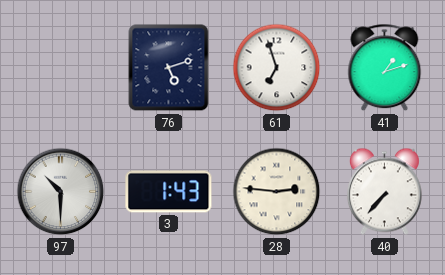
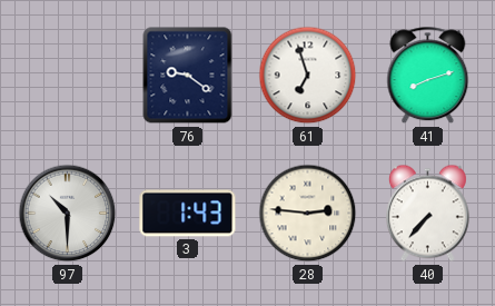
76: 5:12 -> 9:21 (188, 76)
41: 1:12 -> 8:12 (428, 76)
